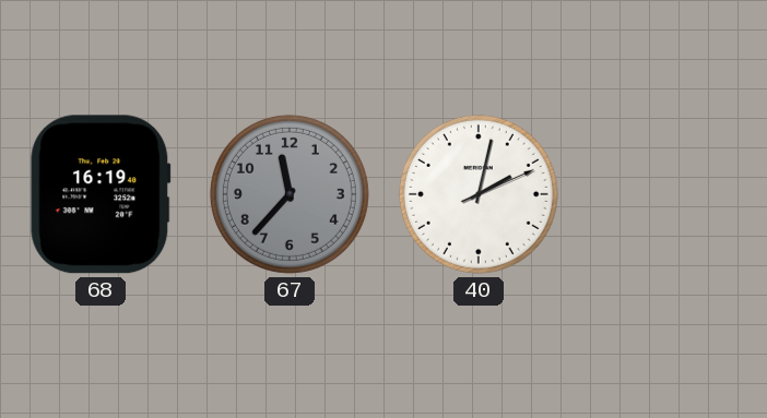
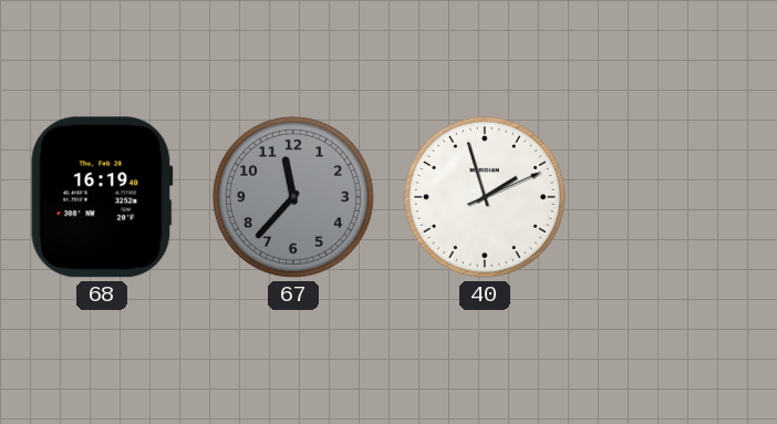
40: 2:02 -> 1:57 (485, 197)
